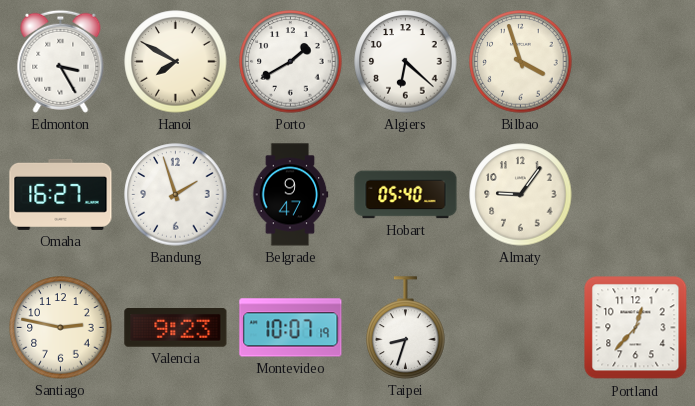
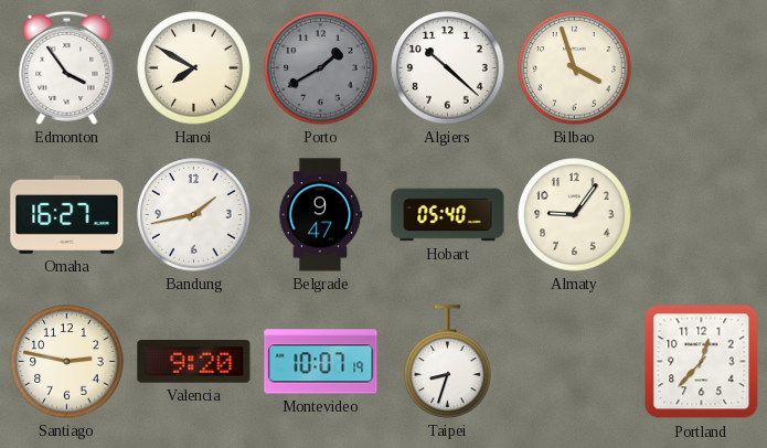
Edmonton: 3:25 -> 3:54 (67, 67)
Porto dial: white -> grey (321, 68)
Algiers: 6:22 -> 10:22 (448, 68)
Bandung: 1:57 -> 1:43 (194, 215)
Valencia: 9:23 -> 9:20 (194, 362)
